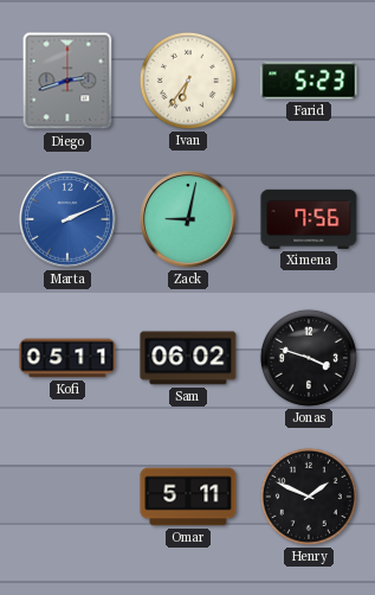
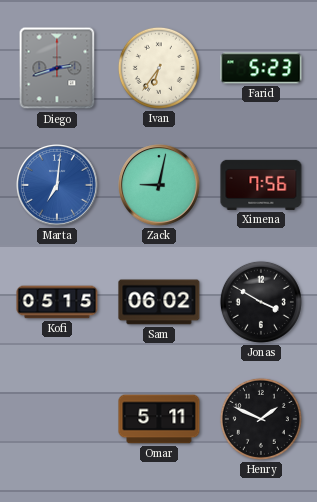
Marta: 2:11 -> 7:01 (58, 186)
Kofi: 05:11 -> 05:15 (57, 302)
Jonas: 3:48 -> 3:50 (261, 302)
